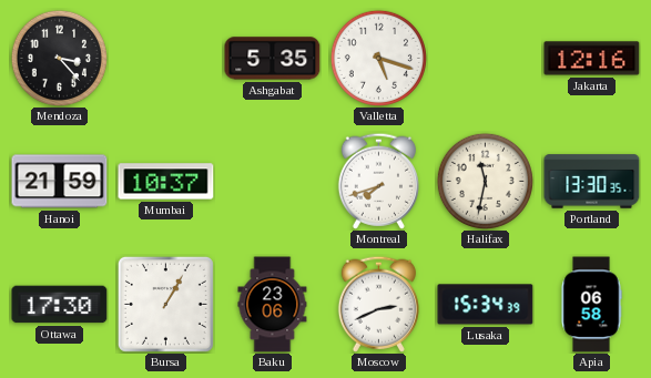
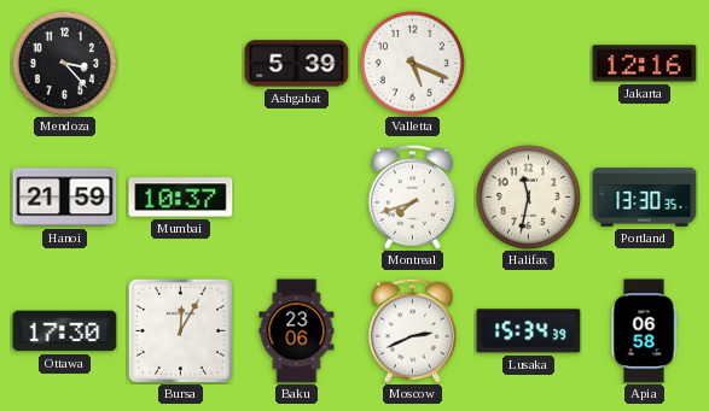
Ashgabat: 5:35 -> 5:39 (297, 64)
Valletta: 5:18 -> 5:19 (412, 63)
Bursa: 1:05 -> 12:05 (180, 330)
